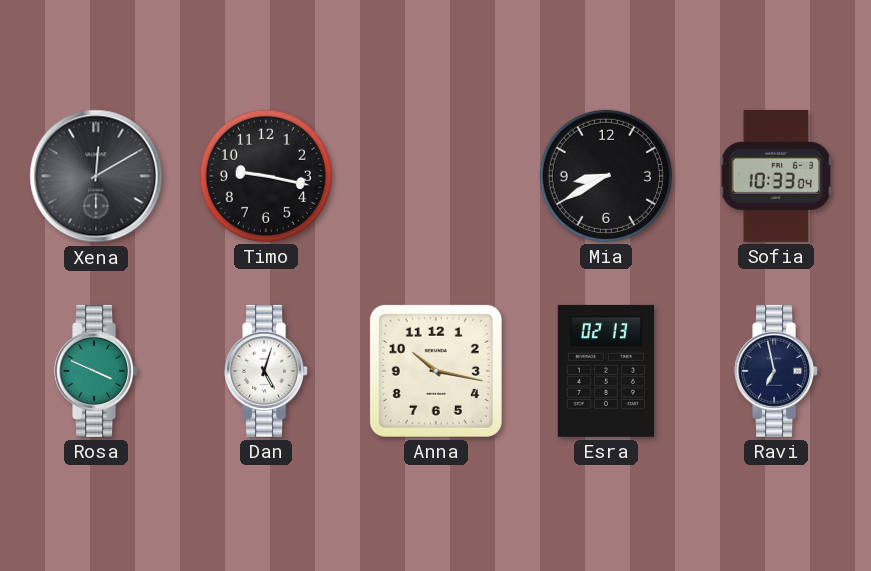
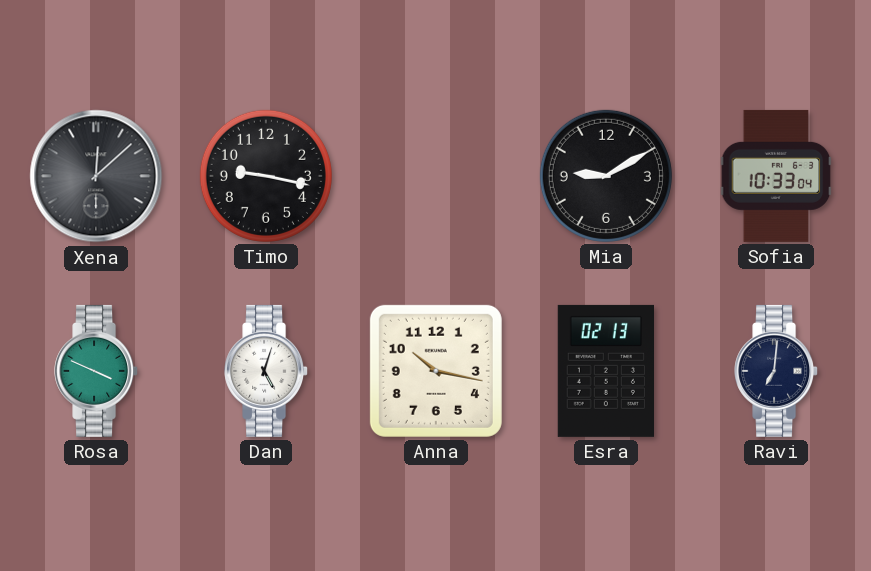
Xena: 12:10 -> 12:08 (96, 176)
Mia: 8:40 -> 9:10 (606, 176)
Ravi: 6:58 -> 7:01 (777, 371)
